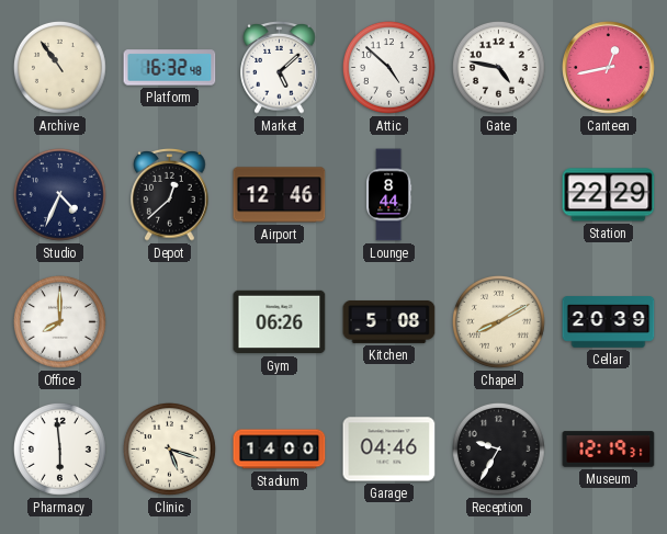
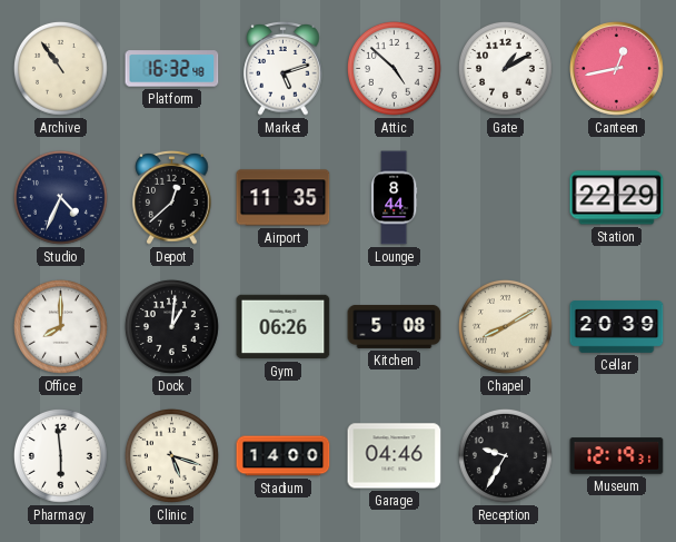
Market: 5:08 -> 5:12 (284, 69)
Gate: 4:47 -> 1:10 (505, 68)
Airport: 12:46 -> 11:35 (284, 198)
Dock: none -> 1:01 (171, 326)
